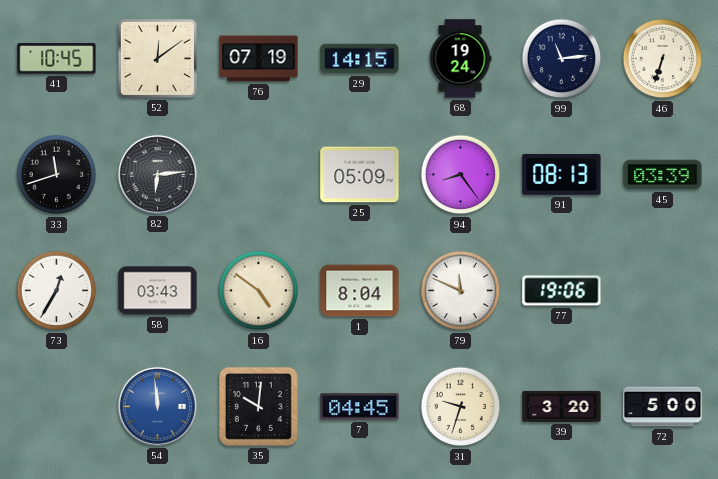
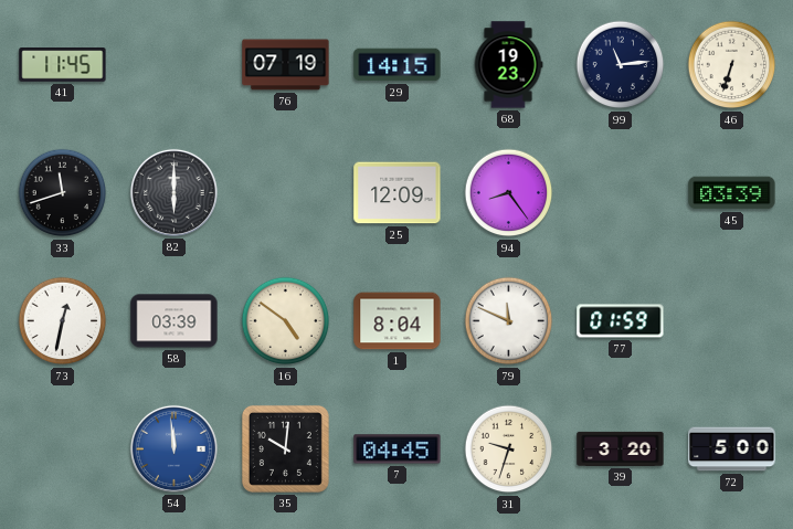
41: 10:45 -> 11:45 (63, 65)
52: 12:09 -> none (157, 58)
68: 19:24 -> 19:23 (508, 65)
82: 6:14 -> 6:00 (173, 192)
25: 05:09 -> 12:09 (398, 193)
91: 08:13 -> none (562, 174)
73: 12:35 -> 12:32 (63, 321)
58: 03:43 -> 03:39 (175, 321)
77: 19:06 -> 01:59 (621, 321)
